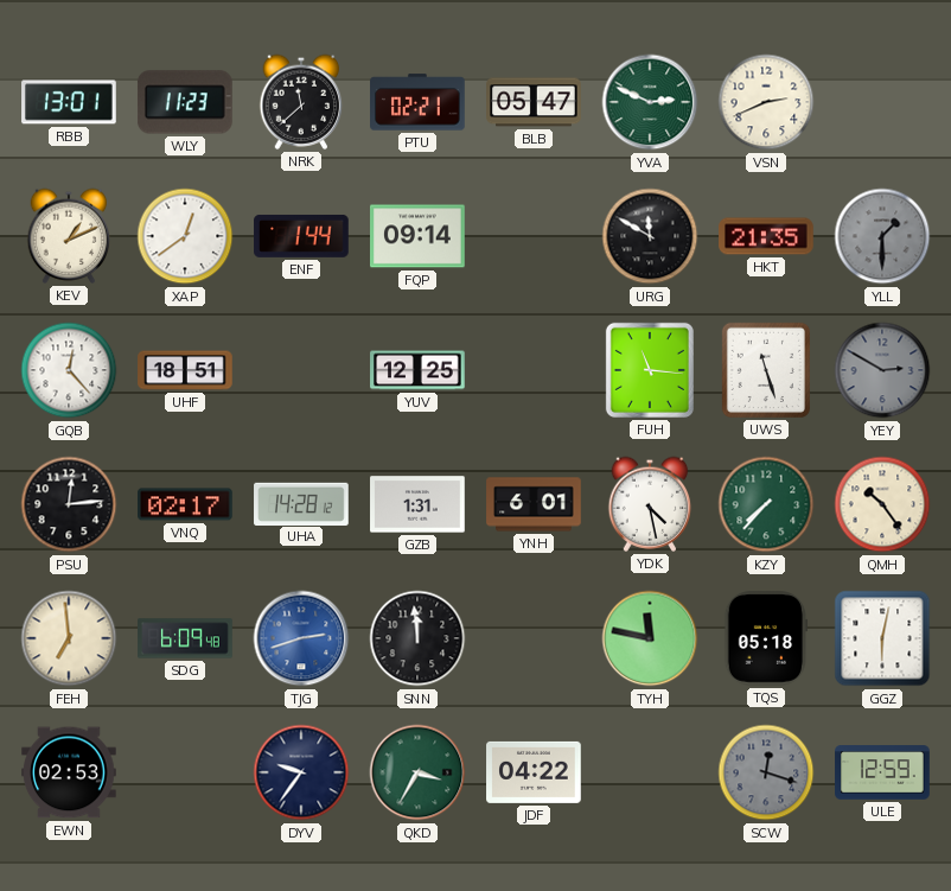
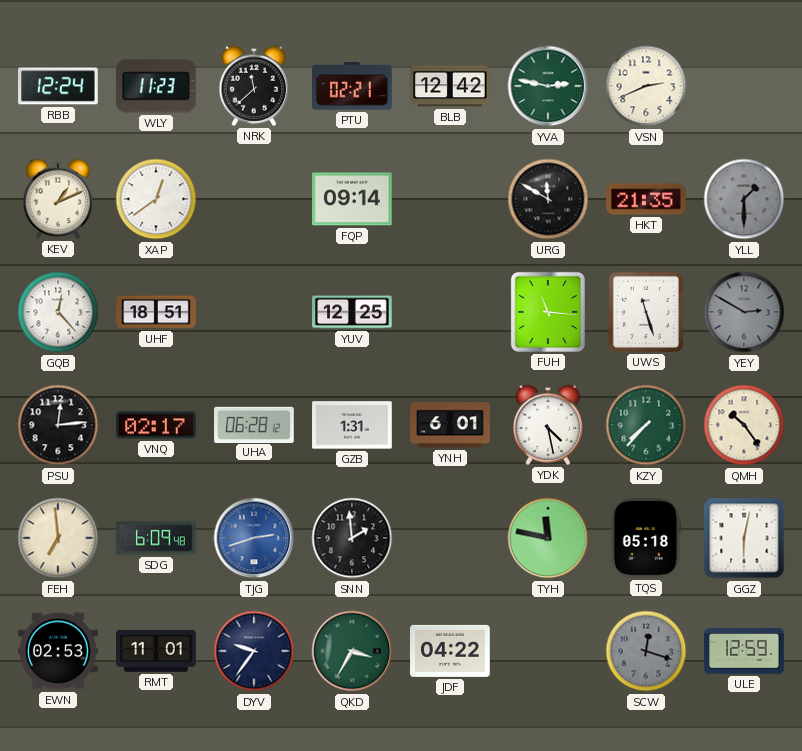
RBB: 13:01 -> 12:24 (58, 86)
BLB: 05:47 -> 12:42 (450, 86)
YVA: 2:49 -> 2:47 (548, 86)
ENF: 1:44 -> none (301, 236)
UHA: 14:28 -> 06:28 (254, 424)
SNN: 11:59 -> 1:59 (352, 538)
RMT: none -> 11:01 (156, 651)
